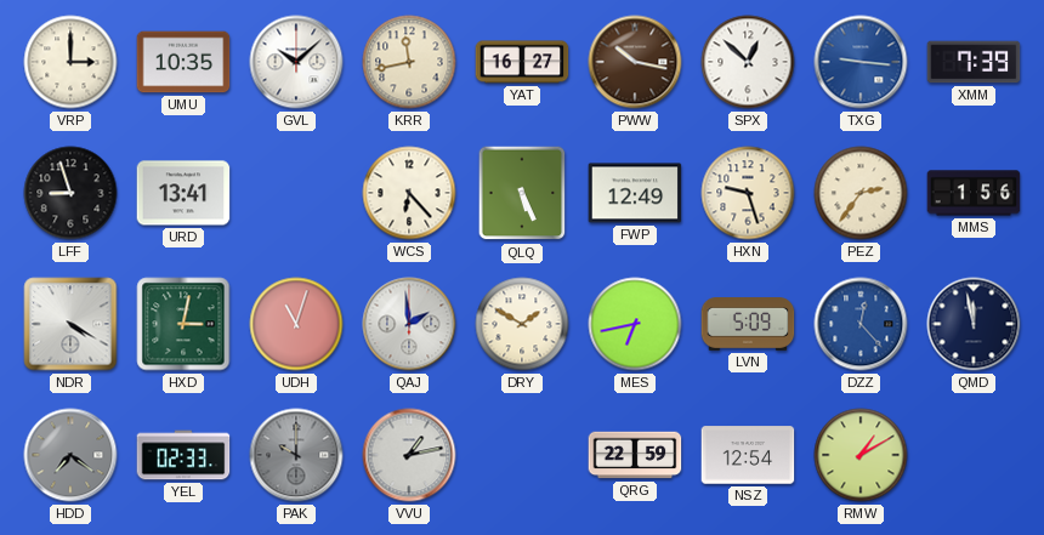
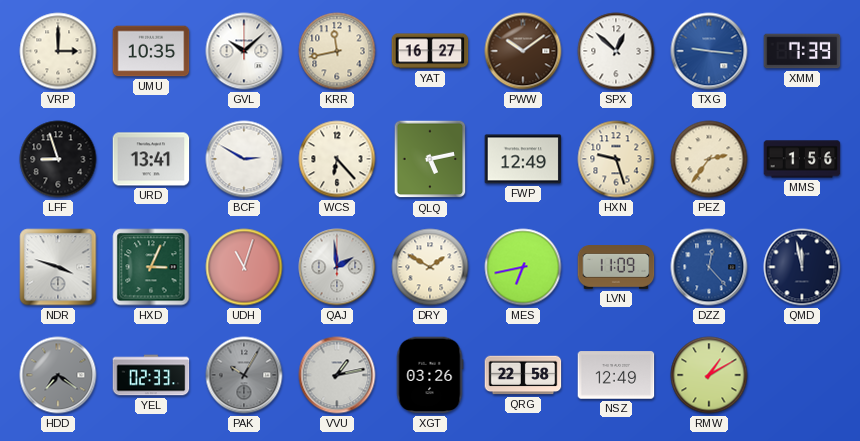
PWW: 10:17 -> 10:09 (523, 51)
BCF: none -> 2:50 (244, 159)
QLQ: 5:26 -> 5:13 (430, 159)
NDR: 4:20 -> 3:48 (58, 267)
HXD: 3:02 -> 3:04 (151, 267)
LVN: 5:09 -> 11:09 (616, 268)
PAK: 10:00 -> 10:05 (244, 375)
XGT: none -> 03:26 (430, 375)
QRG: 22:59 -> 22:58 (523, 375)
NSZ: 12:54 -> 12:49 (616, 375)
